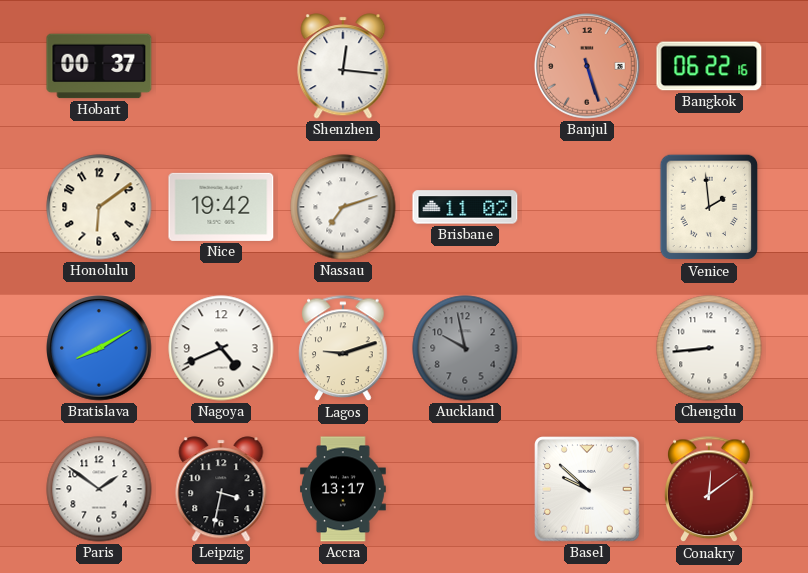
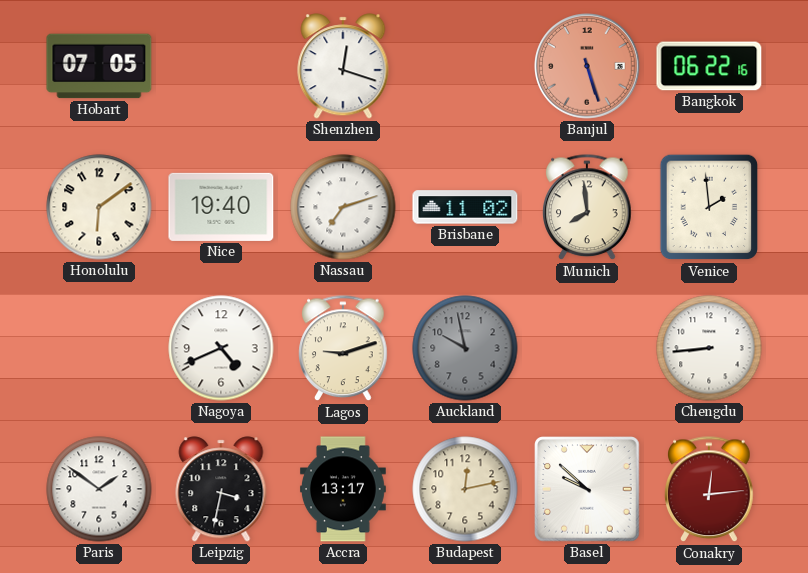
Hobart: 00:37 -> 07:05 (99, 66)
Shenzhen: 12:16 -> 12:18 (343, 66)
Nice: 19:42 -> 19:40 (221, 207)
Munich: none -> 7:59 (587, 208)
Bratislava: 8:10 -> none (99, 348)
Budapest: none -> 12:13 (465, 489)
Conakry: 12:09 -> 12:14 (709, 490)
